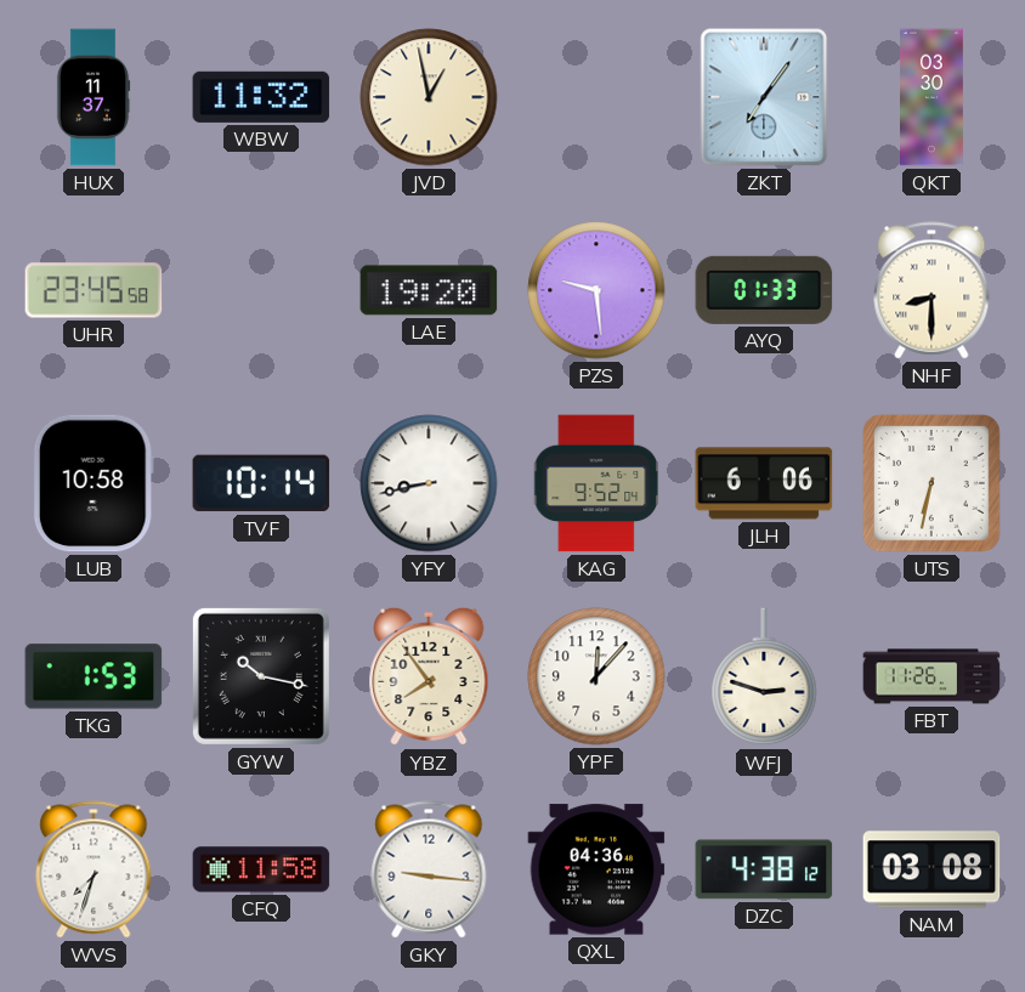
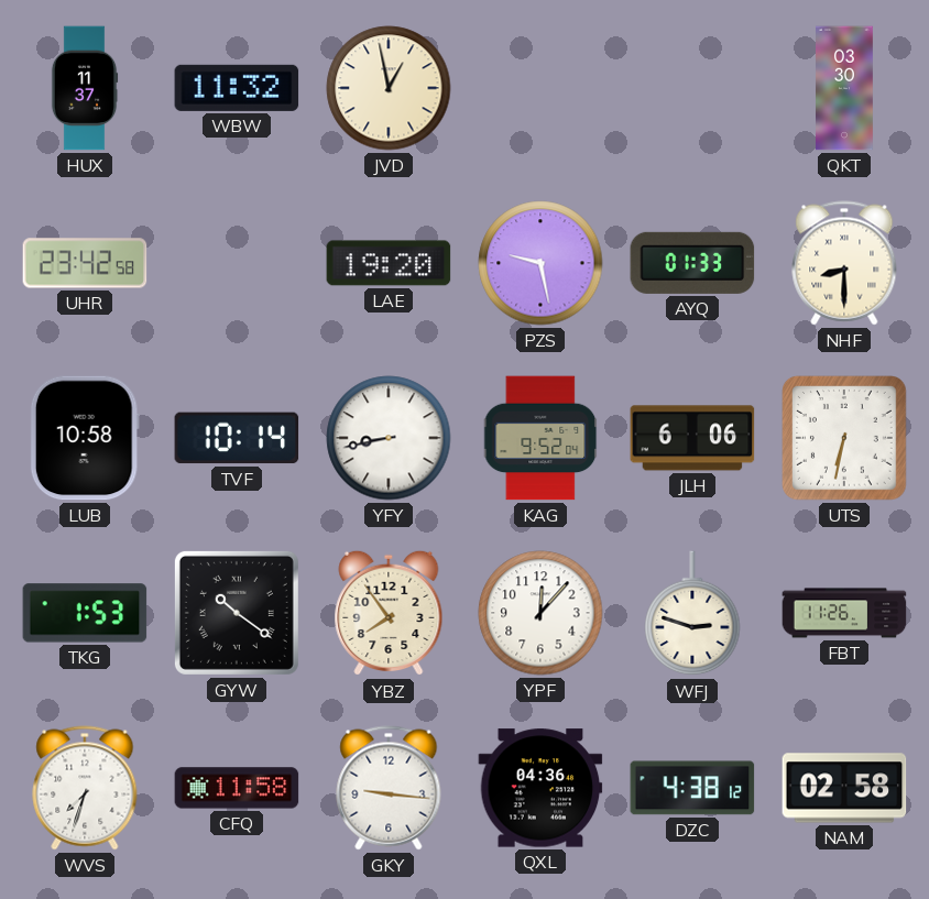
ZKT: 7:06 -> none (764, 97)
UHR: 23:45 -> 23:42 (85, 263)
PZS: 9:29 -> 9:28 (540, 263)
GYW: 10:17 -> 10:21 (237, 613)
NAM: 03:08 -> 02:58 (844, 788)
